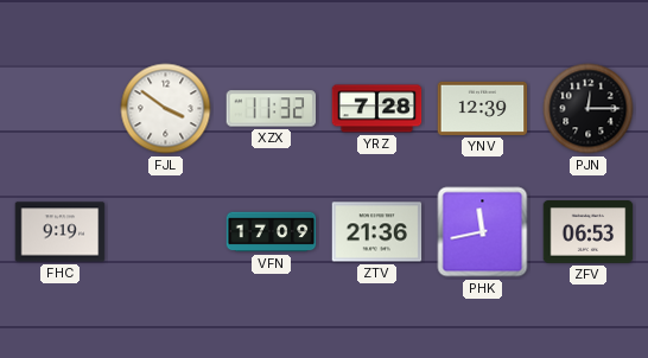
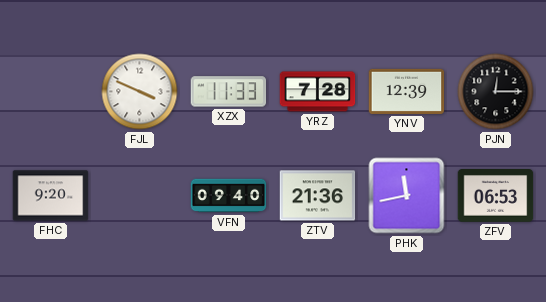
FJL: 3:51 -> 3:49 (140, 92)
XZX: 11:32 -> 11:33 (229, 92)
FHC: 9:19 -> 9:20 (51, 196)
VFN: 17:09 -> 09:40 (229, 196)
